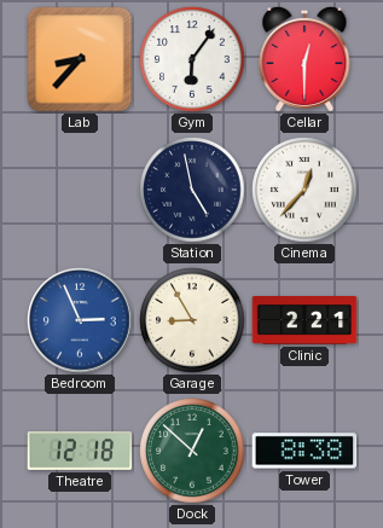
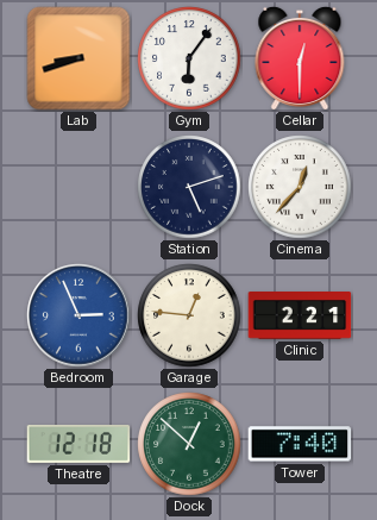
Lab: 8:37 -> 8:42 (78, 58)
Station: 4:58 -> 5:12 (189, 187)
Garage: 8:55 -> 12:46 (189, 315)
Tower: 8:38 -> 7:40 (300, 444)
